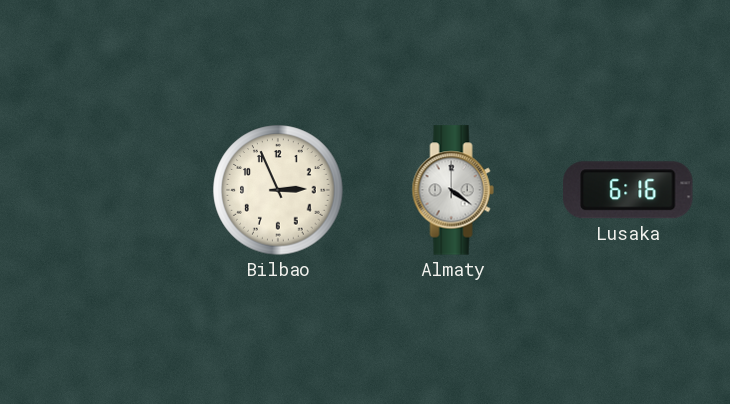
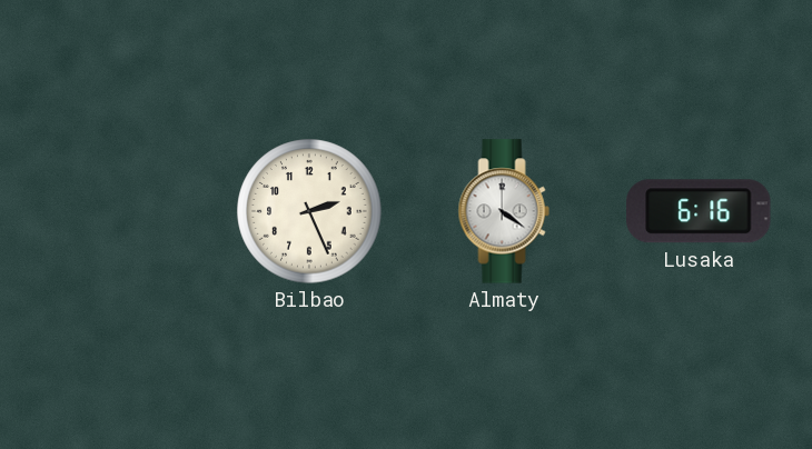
Bilbao: 2:56 -> 2:26 (309, 211)
